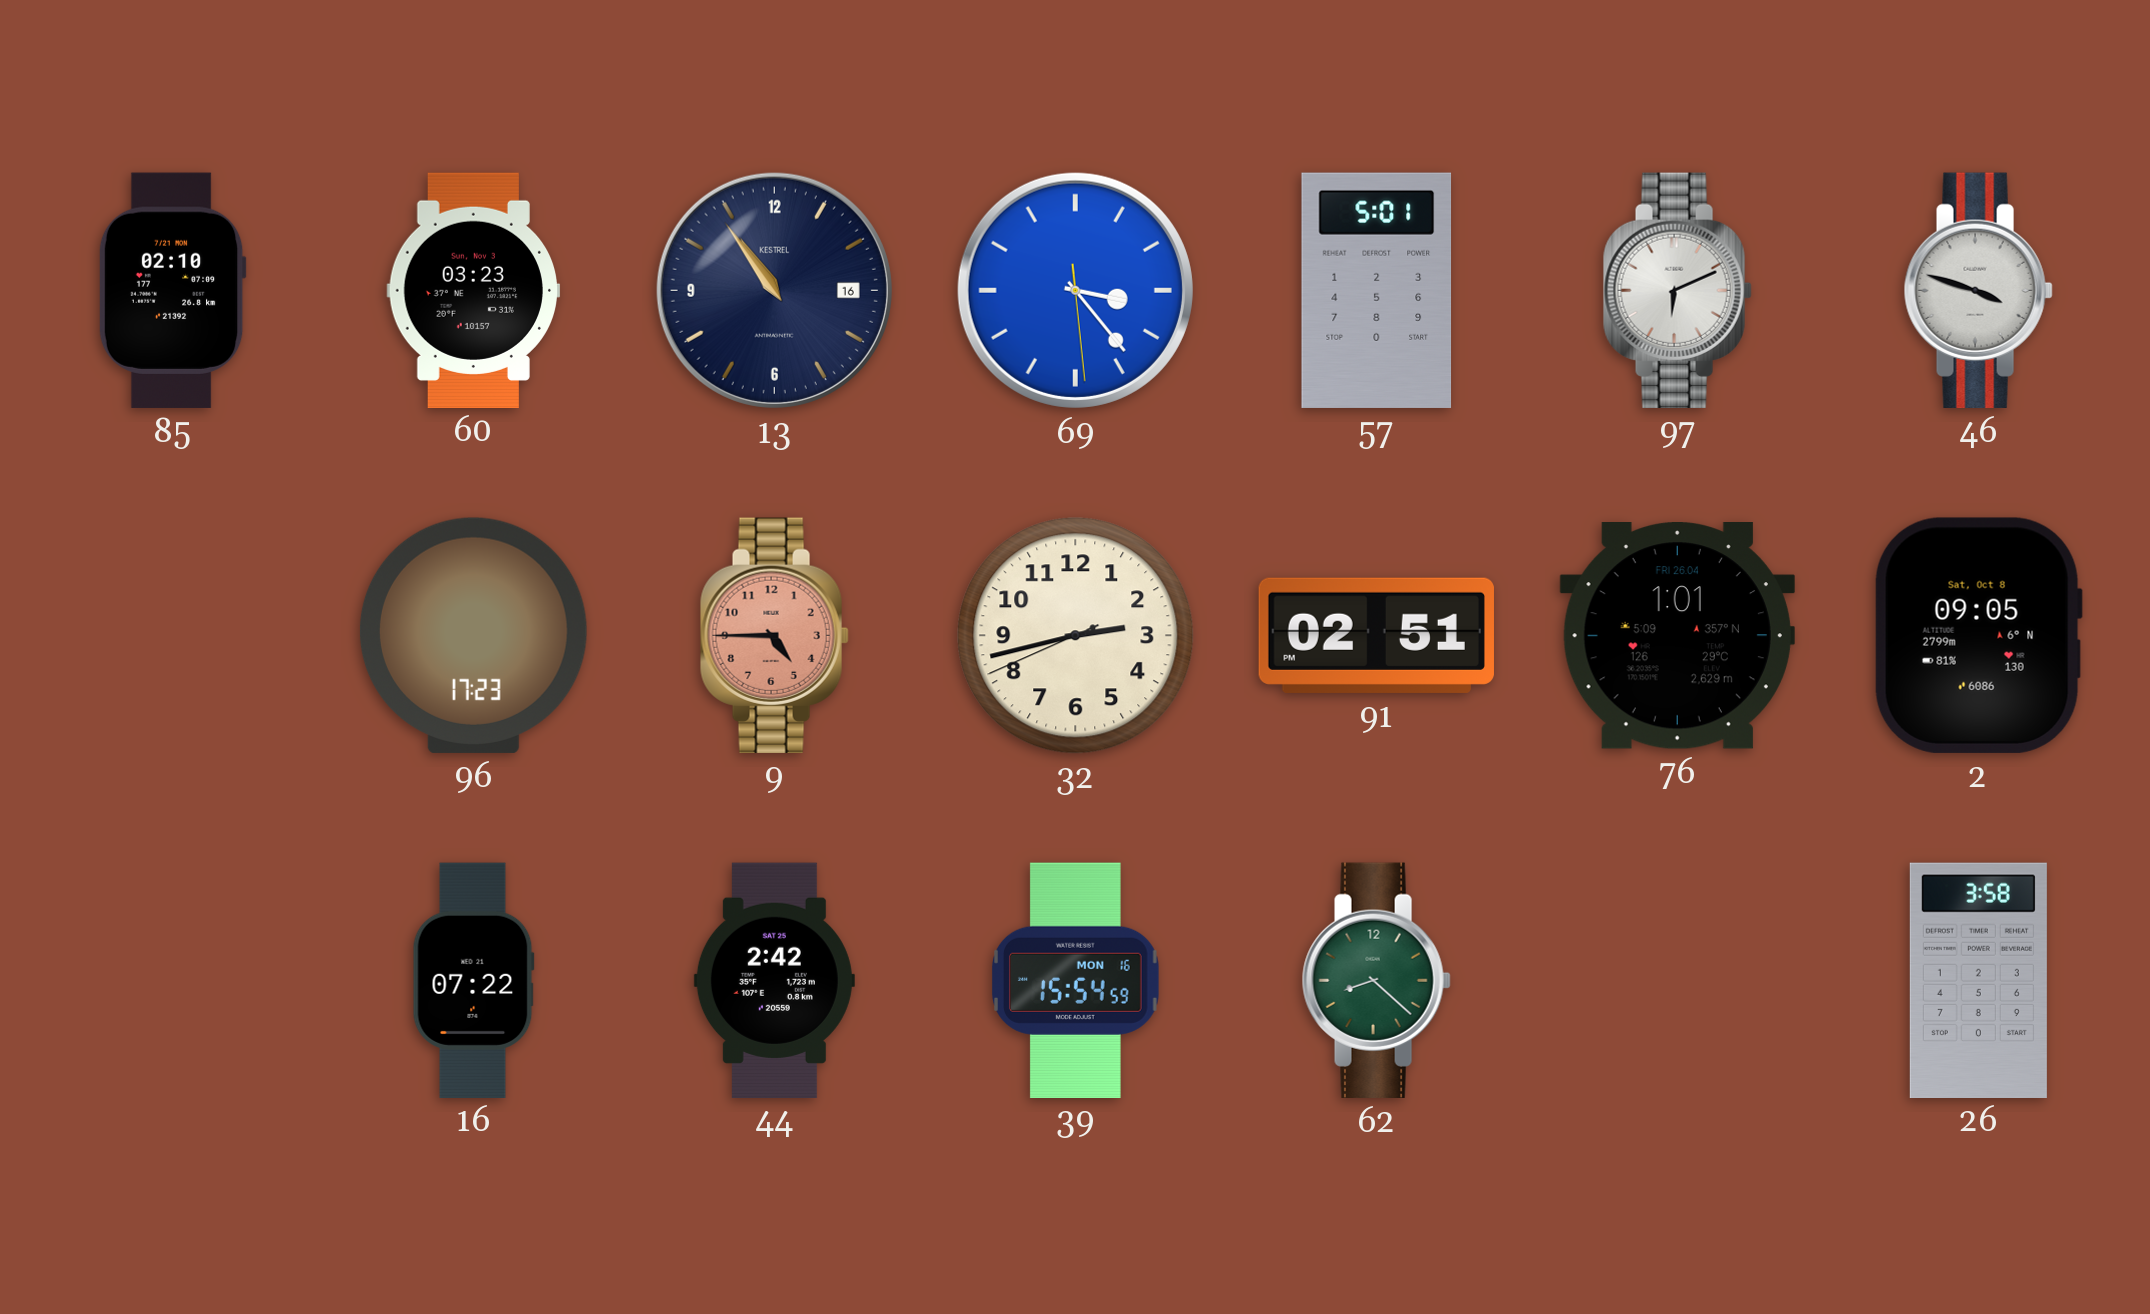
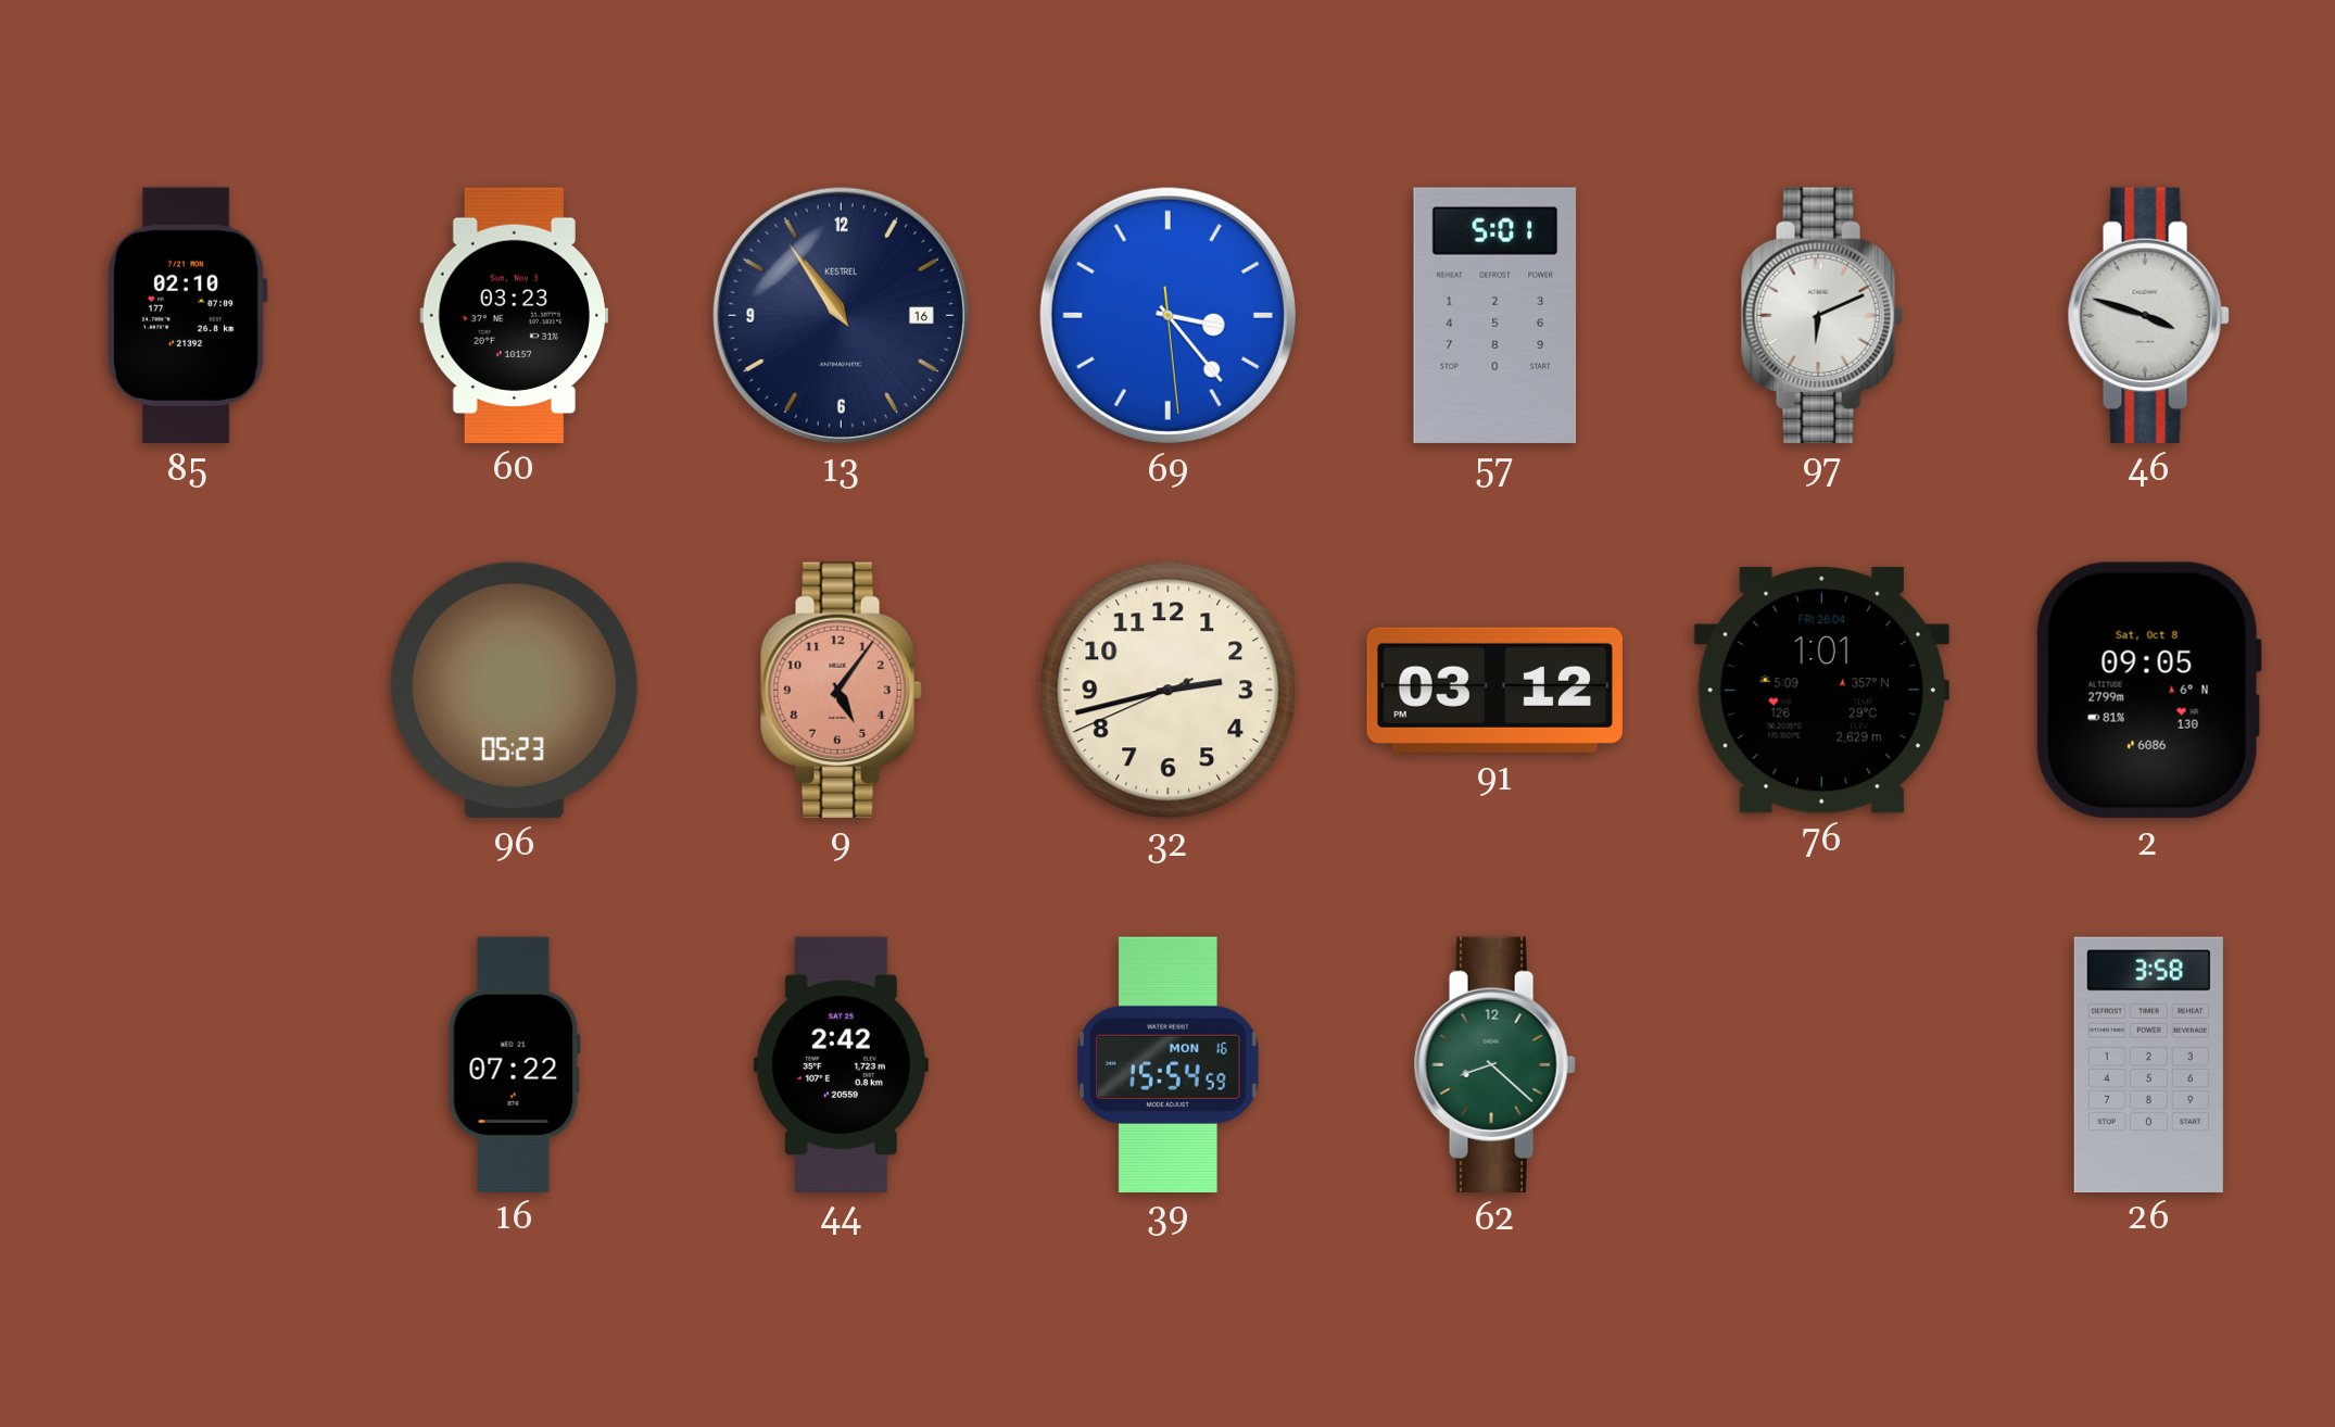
96: 17:23 -> 05:23 (514, 690)
9: 4:45 -> 5:06 (841, 690)
91: 02:51 -> 03:12 (1494, 690)
